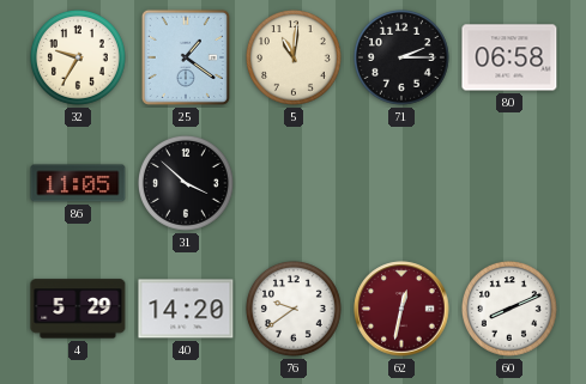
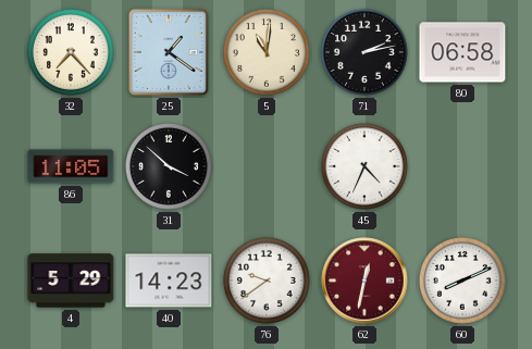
32: 9:35 -> 7:23 (71, 52)
71: 2:15 -> 2:13 (364, 52)
45: none -> 4:34 (364, 166)
40: 14:20 -> 14:23 (169, 281)
